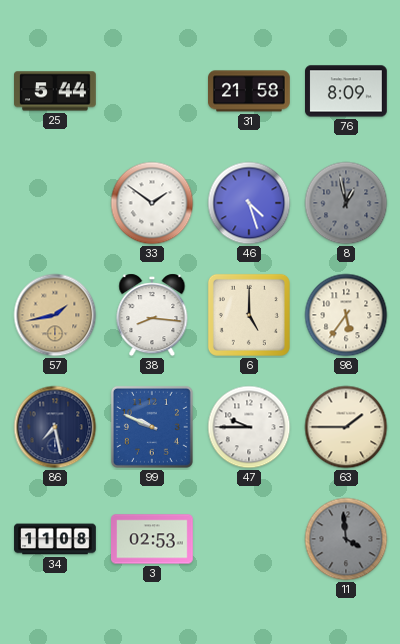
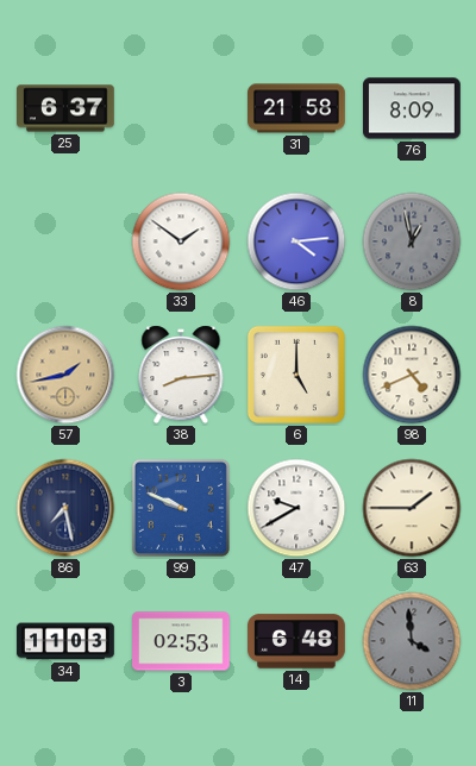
25: 5:44 -> 6:37 (67, 108)
46: 4:27 -> 4:14 (296, 241)
38: 8:16 -> 8:14 (181, 375)
98: 5:36 -> 4:41 (412, 375)
47: 9:45 -> 9:40 (296, 508)
34: 11:08 -> 11:03 (65, 641)
14: none -> 6:48 (297, 641)
